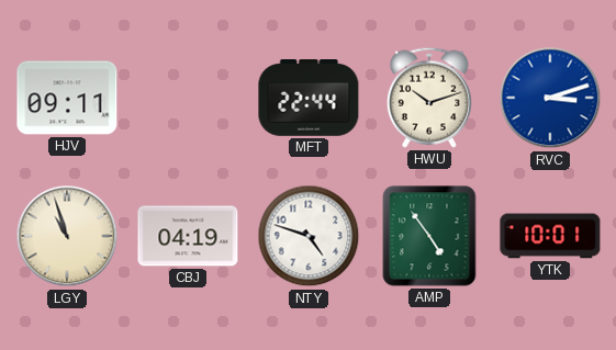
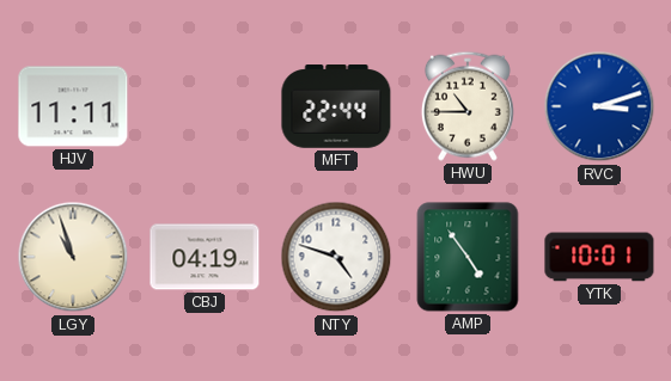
HJV: 09:11 -> 11:11 (73, 106)
HWU: 10:12 -> 10:45 (468, 106)
